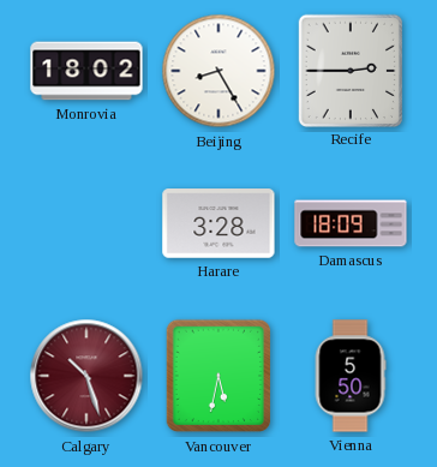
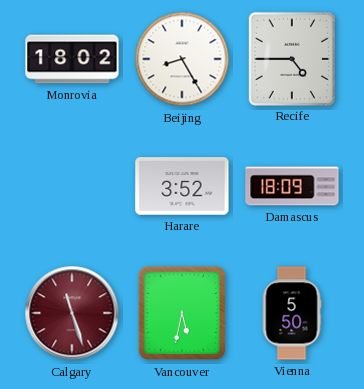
Recife: 2:45 -> 4:45 (291, 58)
Harare: 3:28 -> 3:52 (182, 186)
Calgary: 10:27 -> 11:27 (72, 313)
